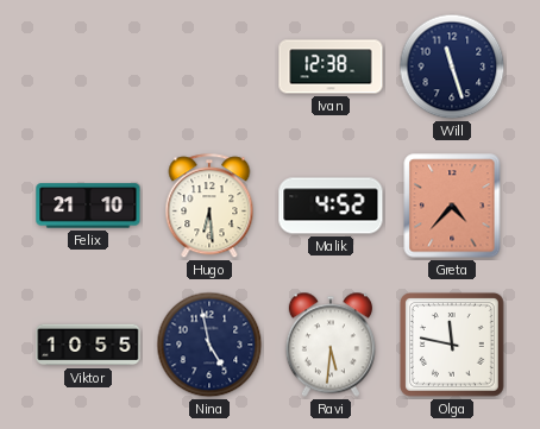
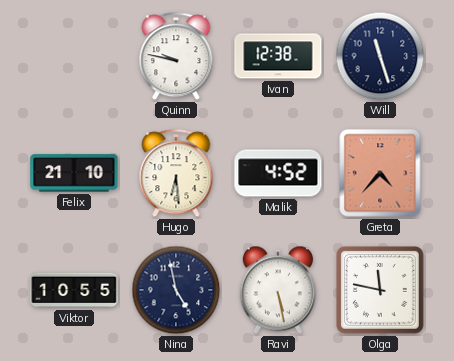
Quinn: none -> 9:47 (176, 57)
Ravi: 5:31 -> 5:28 (278, 290)
